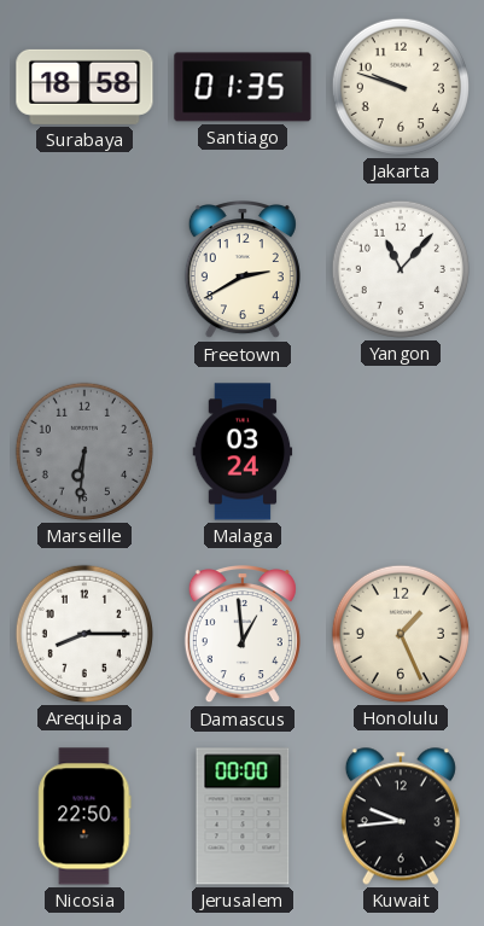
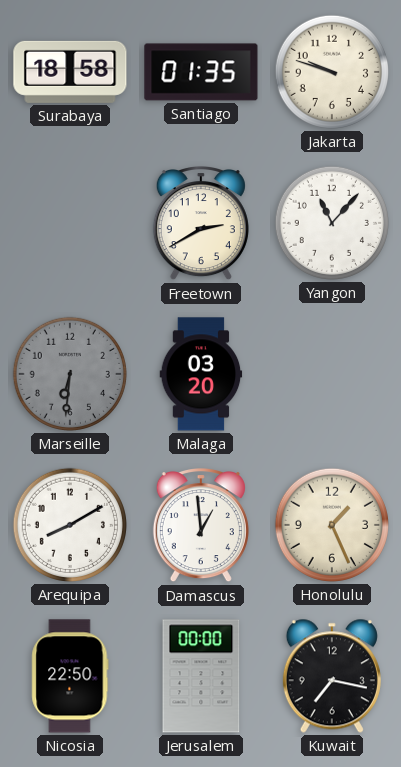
Malaga: 03:24 -> 03:20 (201, 374)
Arequipa: 8:15 -> 8:10 (70, 525)
Kuwait: 9:44 -> 7:17 (332, 676)
